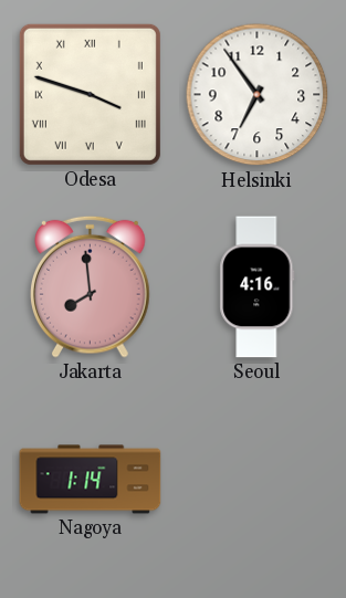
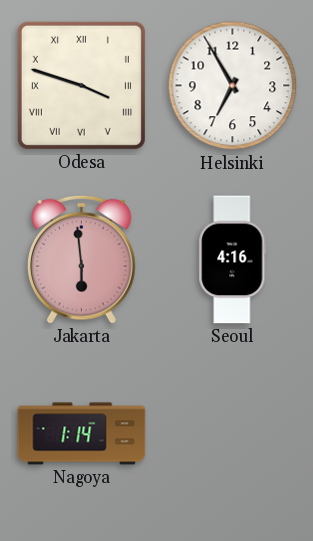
Helsinki: 6:54 -> 6:55 (233, 86)
Jakarta: 7:59 -> 5:59 (82, 259)
